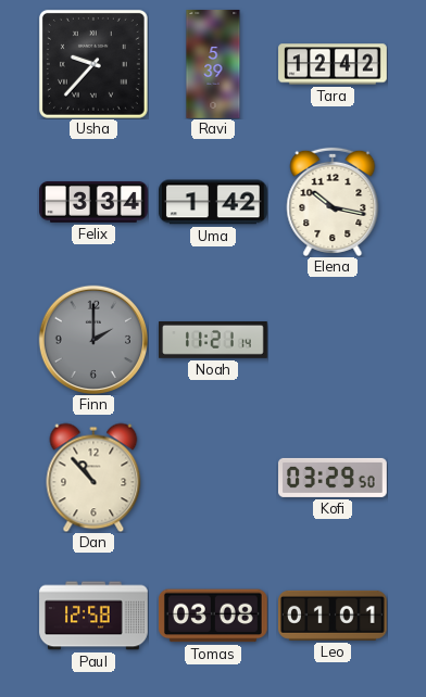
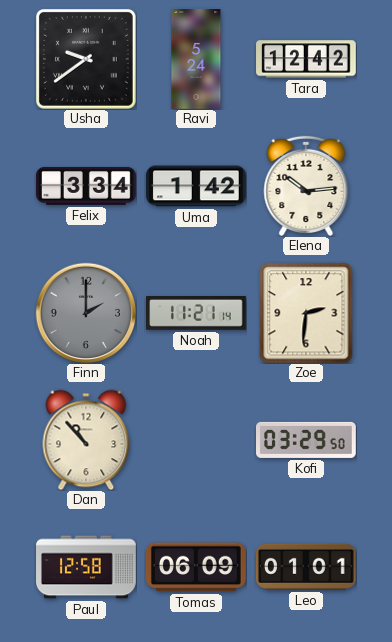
Usha: 9:37 -> 9:39 (86, 59)
Ravi: 5:39 -> 5:24 (196, 59)
Elena: 10:17 -> 10:14 (306, 186)
Zoe: none -> 2:31 (306, 313)
Tomas: 03:08 -> 06:09 (196, 567)
